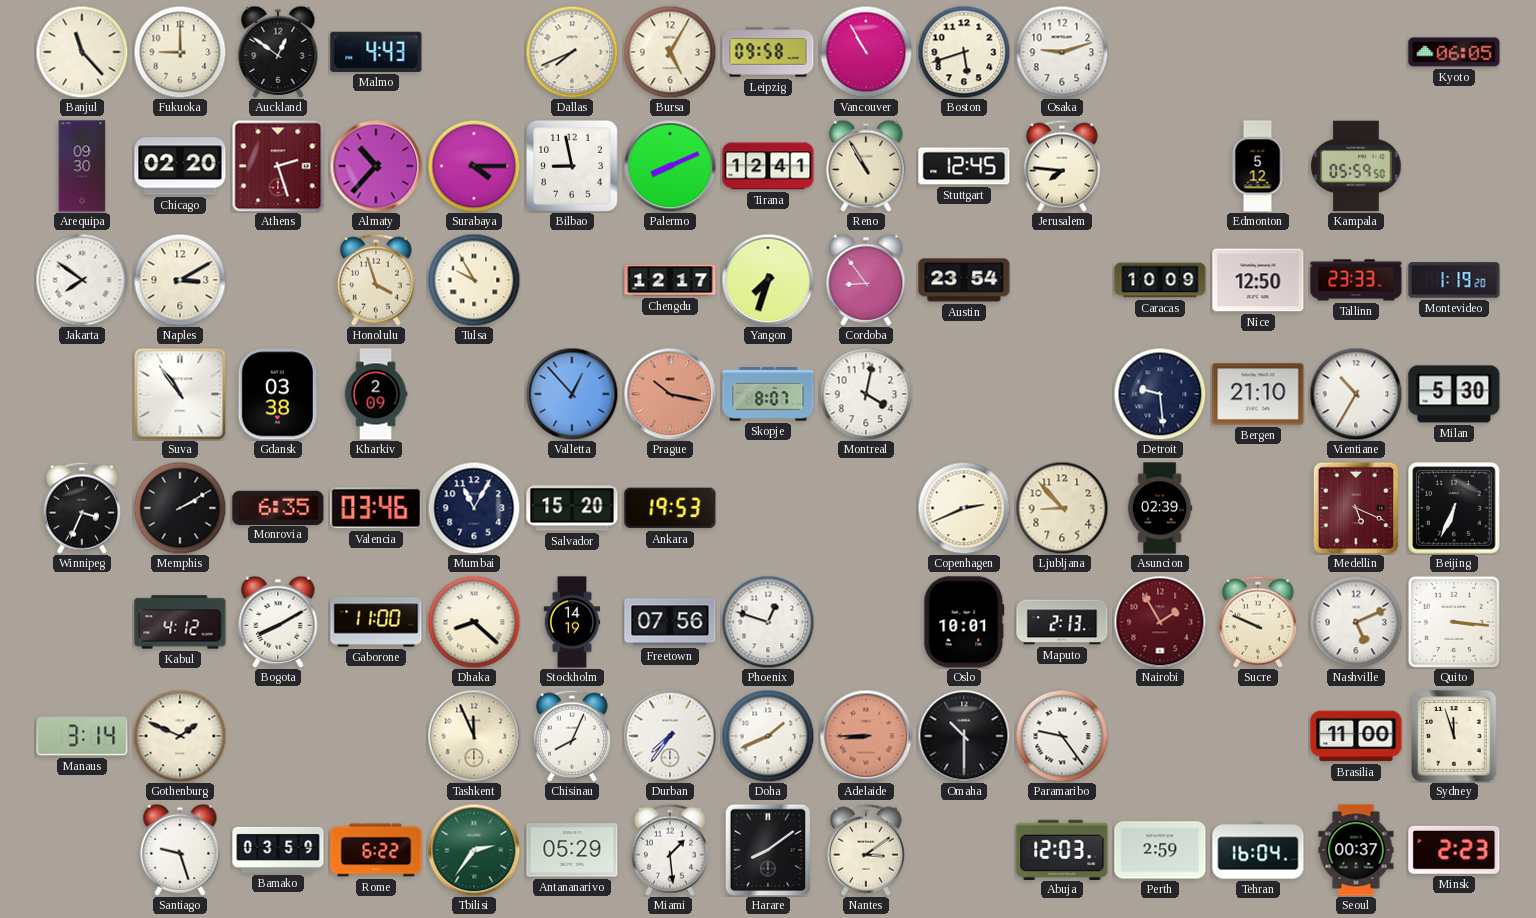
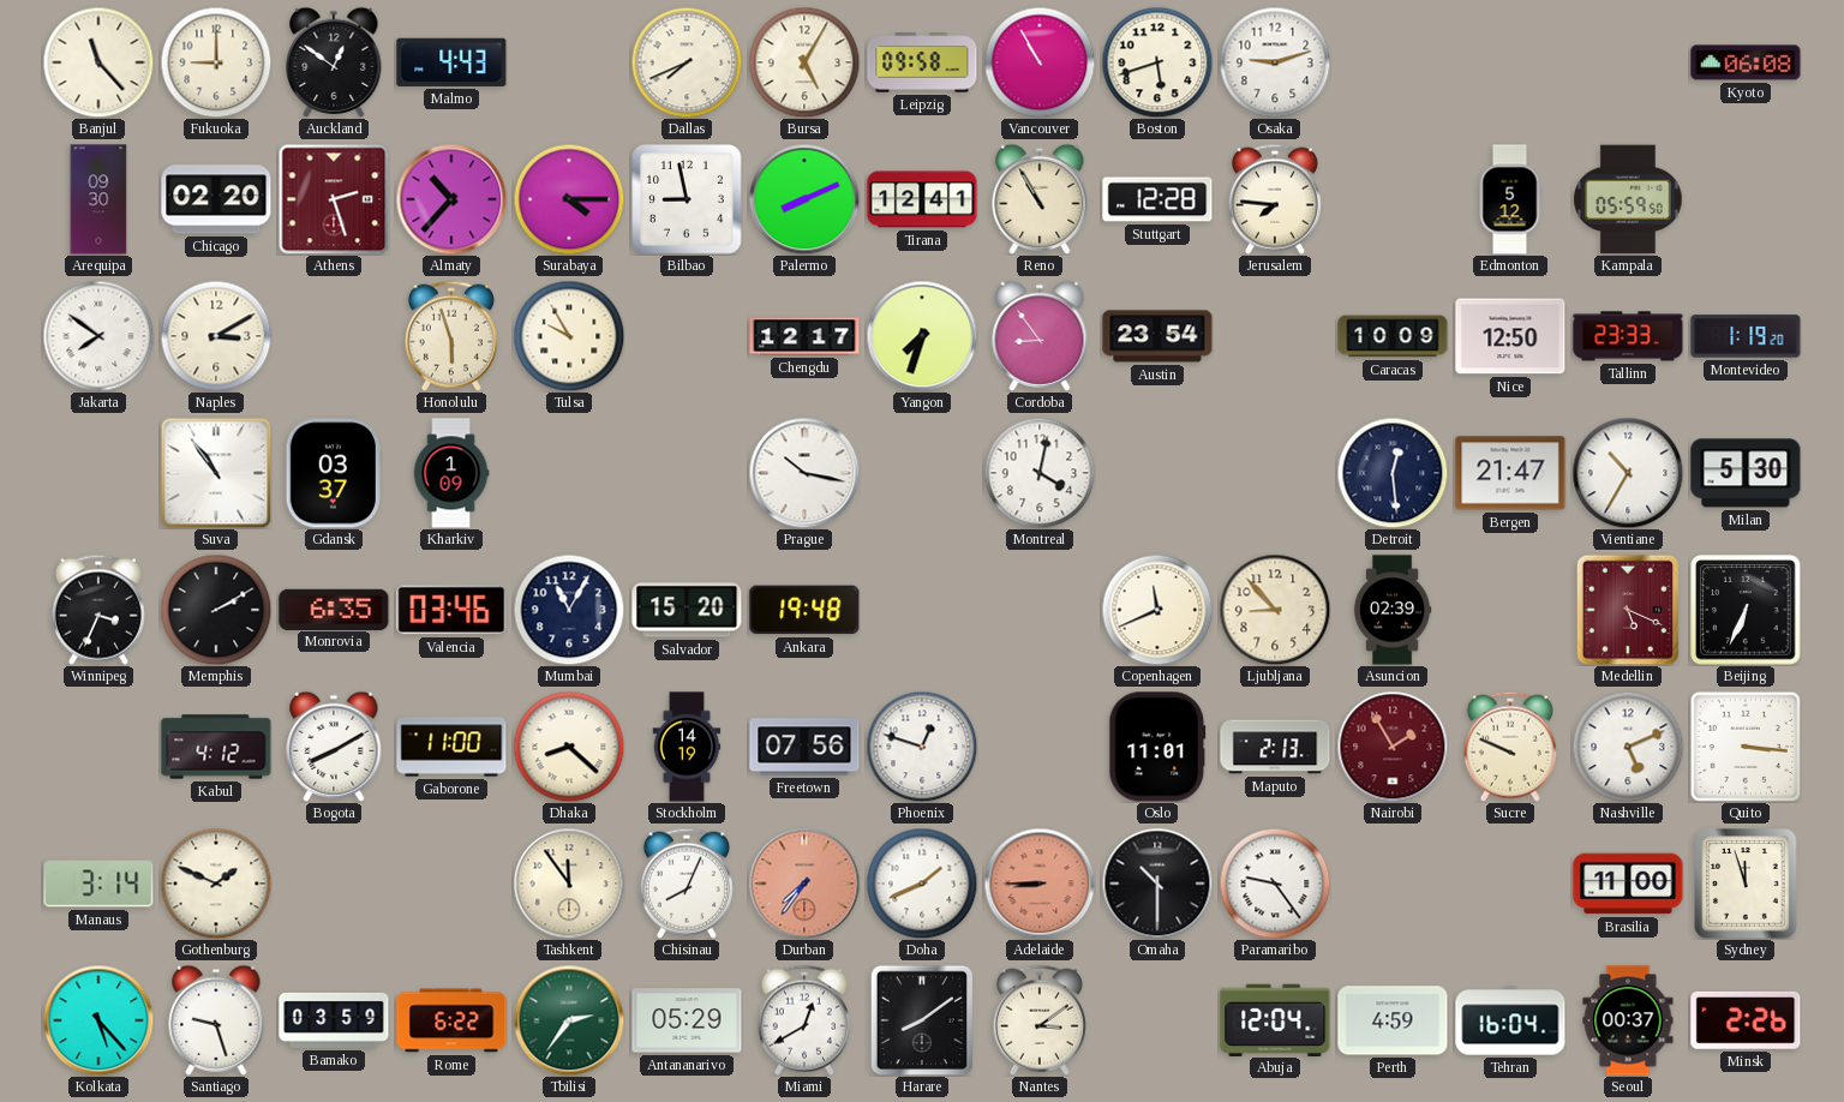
Kyoto: 06:05 -> 06:08 (1746, 62)
Stuttgart: 12:45 -> 12:28 (1157, 199)
Honolulu: 3:57 -> 5:57 (451, 336)
Gdansk: 03:38 -> 03:37 (334, 473)
Kharkiv: 2:09 -> 1:09 (451, 473)
Valletta: 12:53 -> none (572, 394)
Prague dial: salmon -> white (804, 473)
Skopje: 8:07 -> none (768, 394)
Detroit: 9:29 -> 12:29 (1393, 473)
Bergen: 21:10 -> 21:47 (1510, 473)
Ankara: 19:53 -> 19:48 (804, 610)
Copenhagen: 2:41 -> 11:41 (1157, 610)
Oslo: 10:01 -> 11:01 (1157, 747)
Tashkent: 11:56 -> 11:54 (569, 884)
Durban dial: white -> salmon (804, 884)
Kolkata: none -> 5:23 (98, 1020)
Miami: 1:29 -> 12:40 (804, 1020)
Abuja: 12:03 -> 12:04 (1275, 1019)
Perth: 2:59 -> 4:59 (1393, 1020)
Minsk: 2:23 -> 2:26 (1746, 1020)
